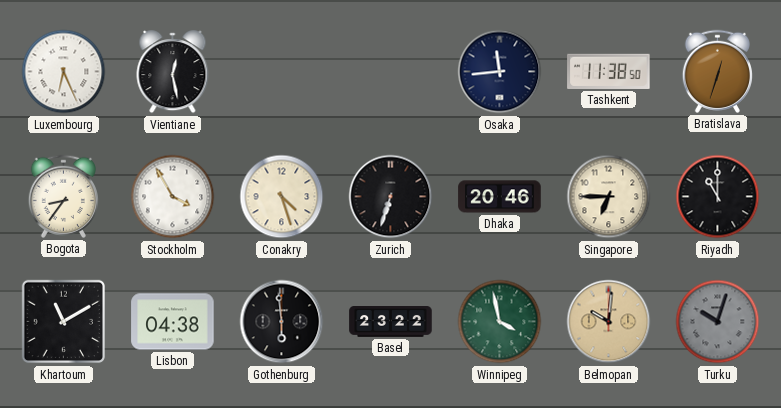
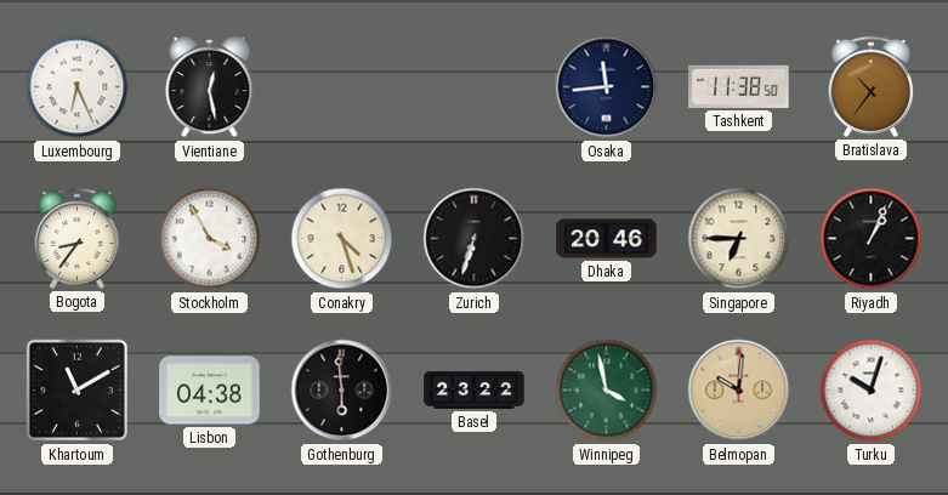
Bratislava: 12:33 -> 10:36 (870, 86)
Riyadh: 11:00 -> 1:04 (872, 239)
Turku dial: grey -> white (872, 391)
